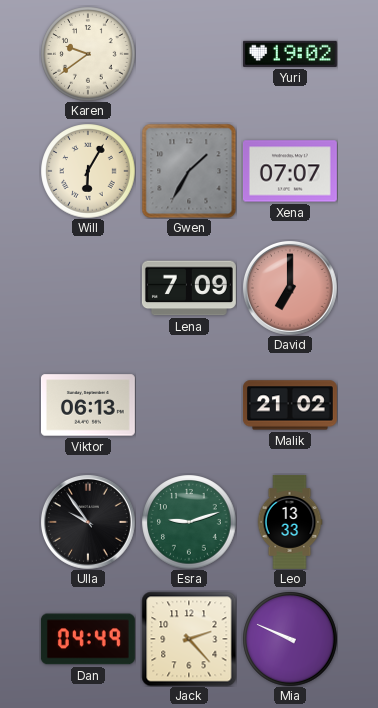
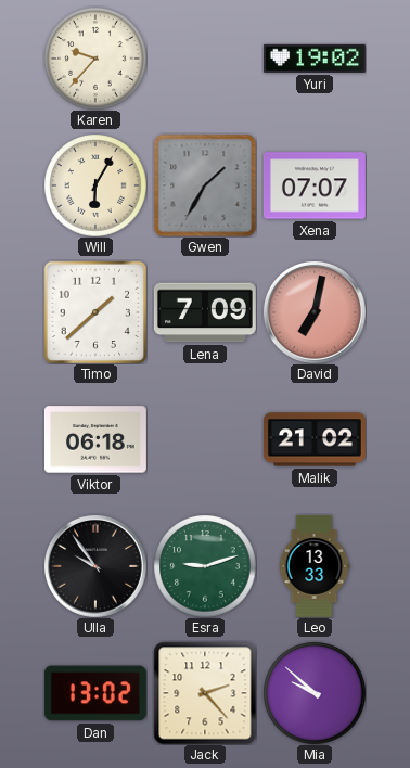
Karen: 9:39 -> 9:37 (95, 59)
Timo: none -> 1:38 (95, 312)
David: 7:00 -> 7:02 (315, 312)
Viktor: 06:13 -> 06:18 (95, 439)
Dan: 04:49 -> 13:02 (95, 693)
Mia: 9:49 -> 9:52 (315, 693)
